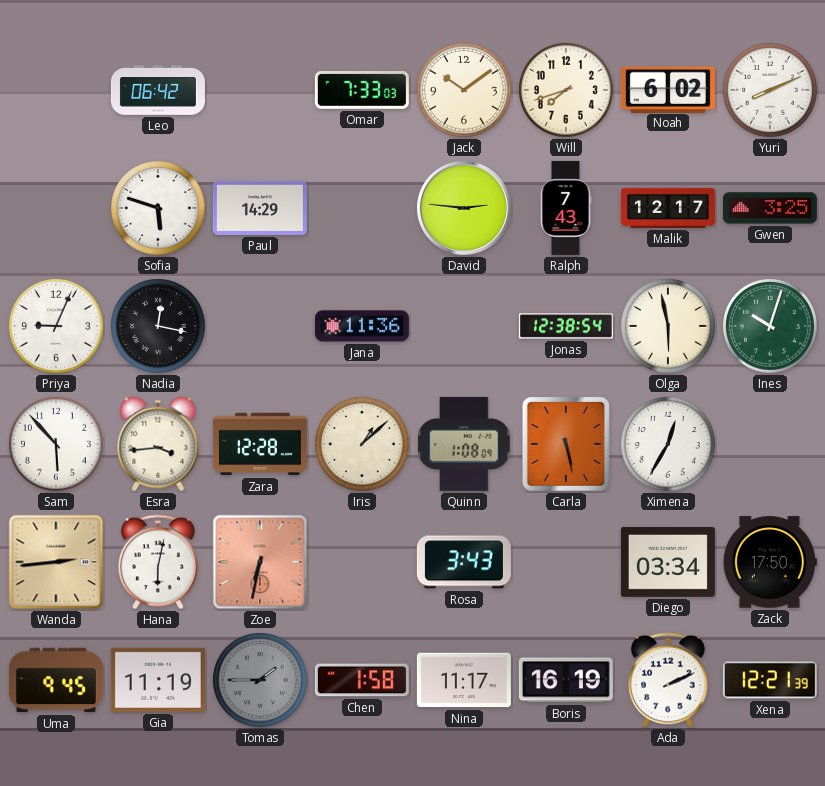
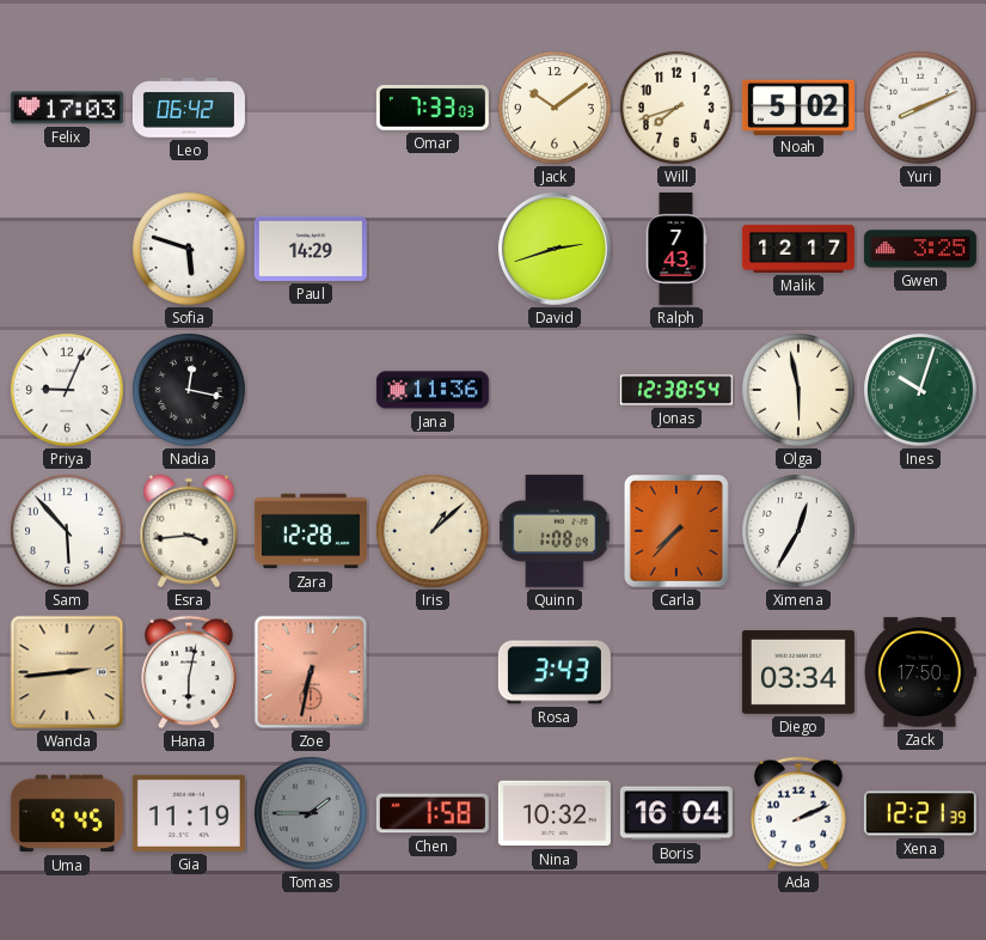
Felix: none -> 17:03 (67, 108)
Noah: 6:02 -> 5:02 (798, 106)
David: 2:46 -> 2:42 (555, 249)
Carla: 5:28 -> 7:37 (676, 531)
Nina: 11:17 -> 10:32 (555, 813)
Boris: 16:19 -> 16:04 (676, 813)
